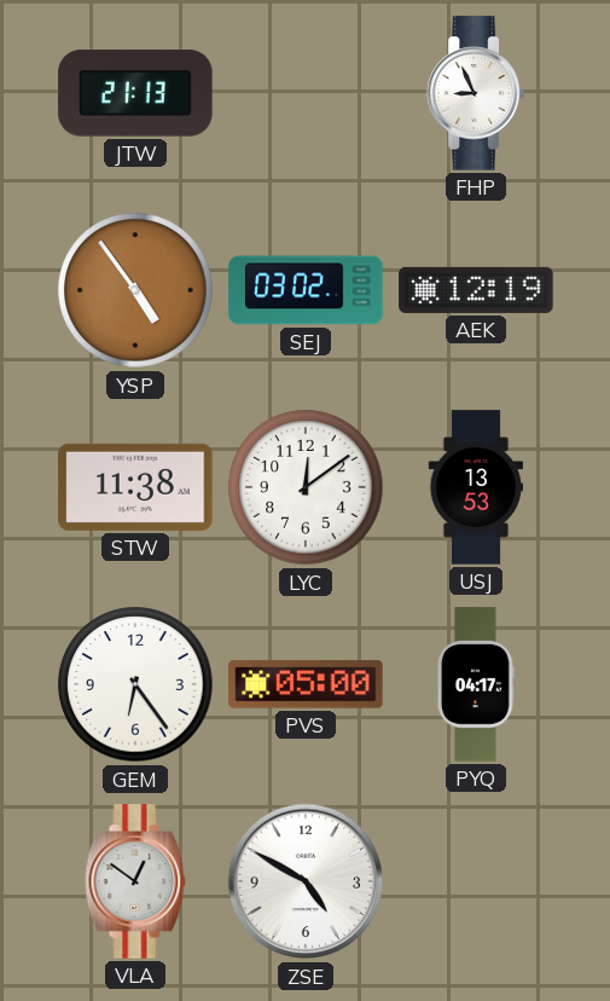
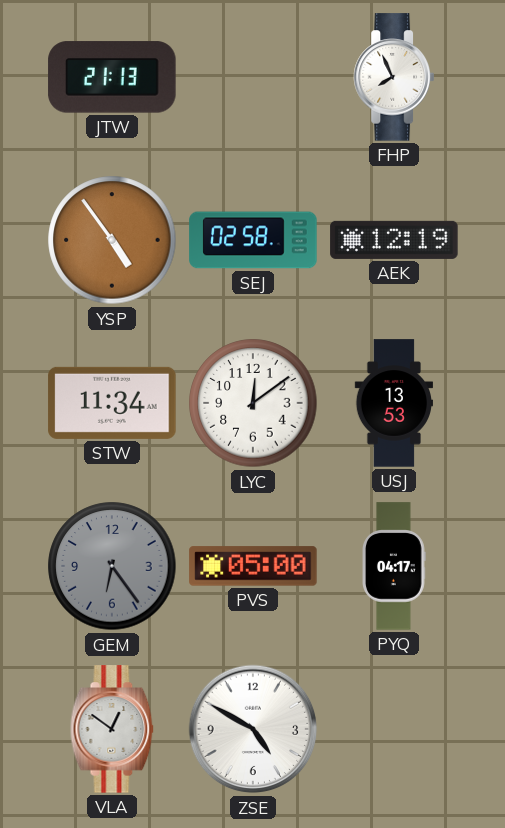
FHP: 8:56 -> 7:56 (393, 77)
SEJ: 03:02 -> 02:58 (253, 240)
STW: 11:38 -> 11:34 (112, 403)
GEM dial: white -> grey (112, 566)
